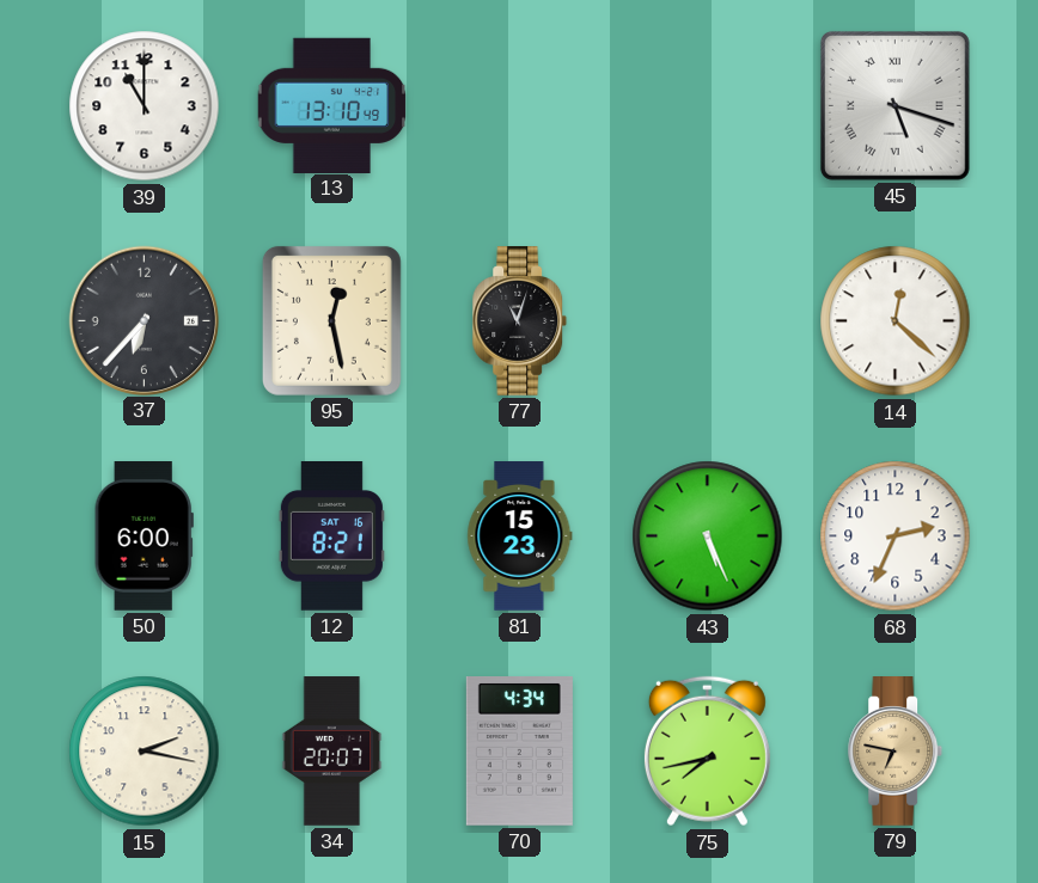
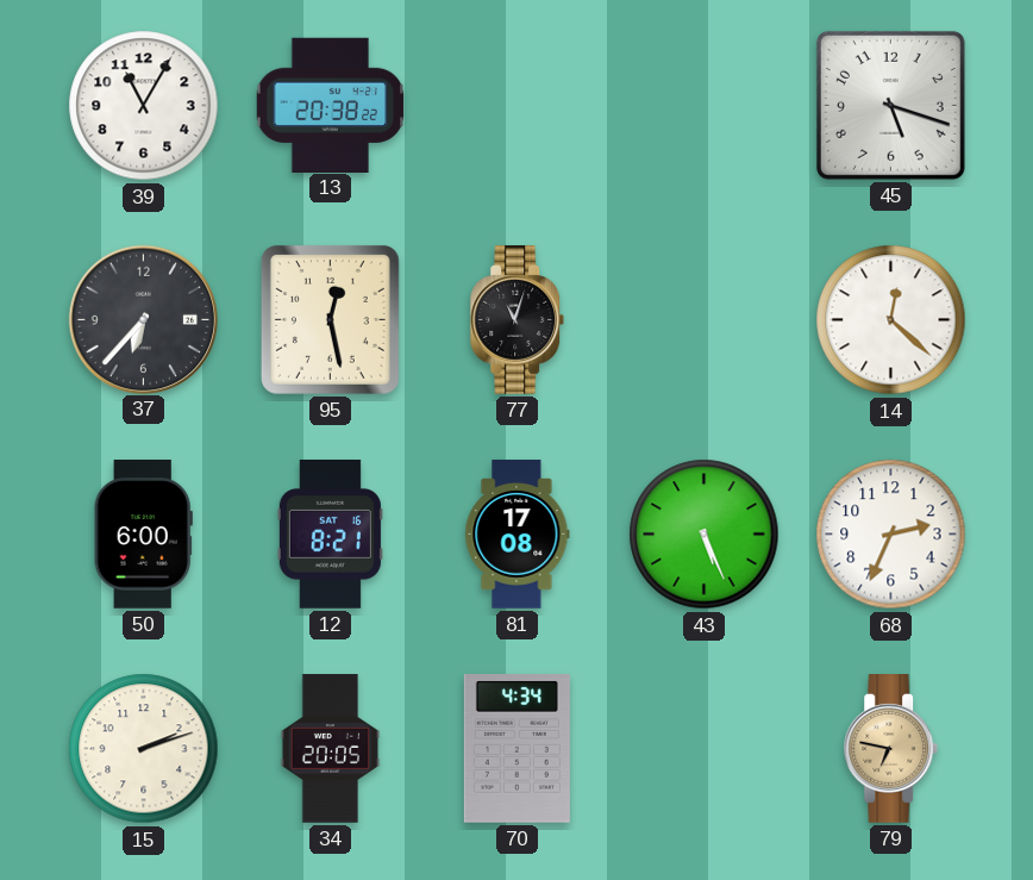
39: 11:00 -> 11:05 (144, 106)
13: 13:10 -> 20:38 (331, 105)
45 numerals: Roman -> Arabic (890, 105)
81: 15:23 -> 17:08 (518, 535)
15: 2:17 -> 2:12 (144, 749)
34: 20:07 -> 20:05 (331, 749)
75: 7:43 -> none (707, 752)
